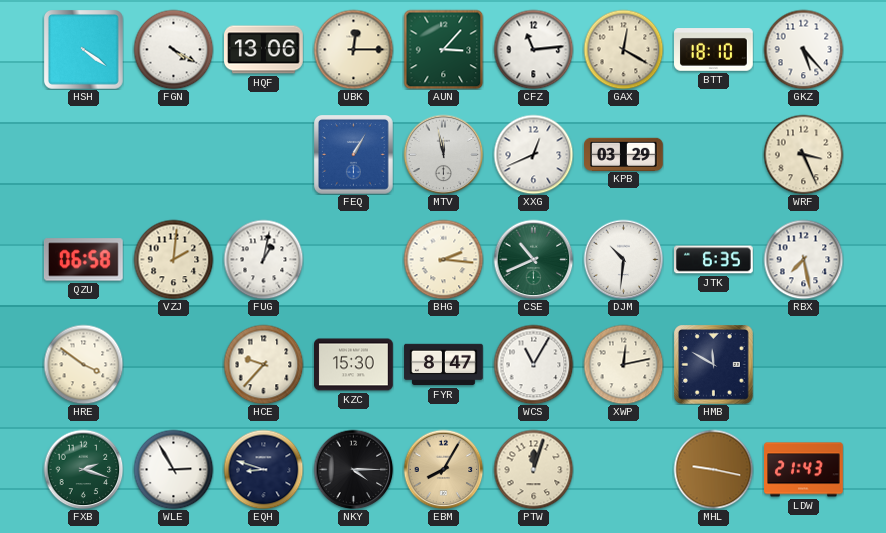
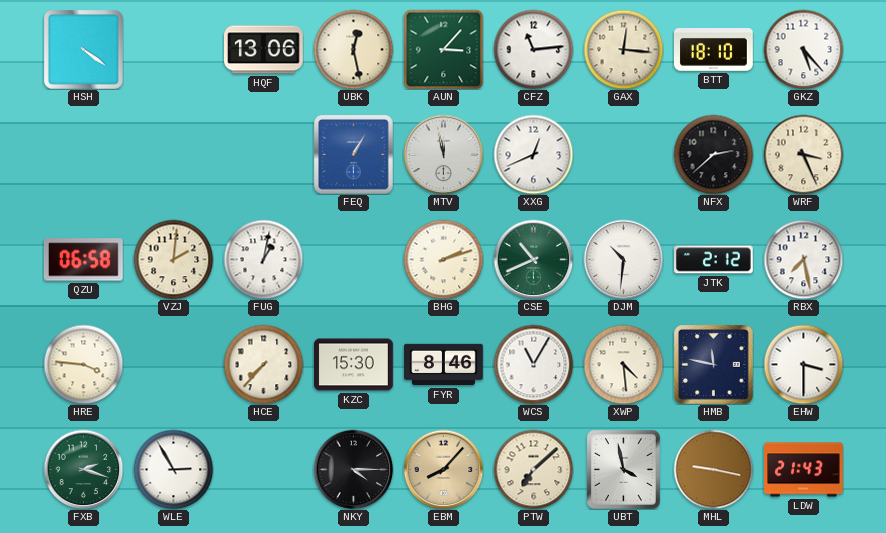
FGN: 4:20 -> none (173, 49)
UBK: 12:15 -> 12:28 (353, 49)
GAX: 12:20 -> 12:16 (623, 49)
KPB: 03:29 -> none (624, 154)
NFX: none -> 2:38 (713, 154)
BHG: 2:16 -> 2:12 (443, 259)
JTK: 6:35 -> 2:12 (714, 260)
HRE: 3:51 -> 3:46 (83, 364)
HCE: 9:37 -> 7:37 (263, 364)
FYR: 8:47 -> 8:46 (444, 365)
XWP: 12:13 -> 4:29 (623, 364)
HMB: 11:50 -> 11:47 (714, 365)
EHW: none -> 3:30 (803, 364)
EQH: 8:48 -> none (263, 469)
EBM: 8:05 -> 8:07 (443, 469)
PTW: 12:03 -> 7:08 (533, 469)
UBT: none -> 3:58 (623, 469)
